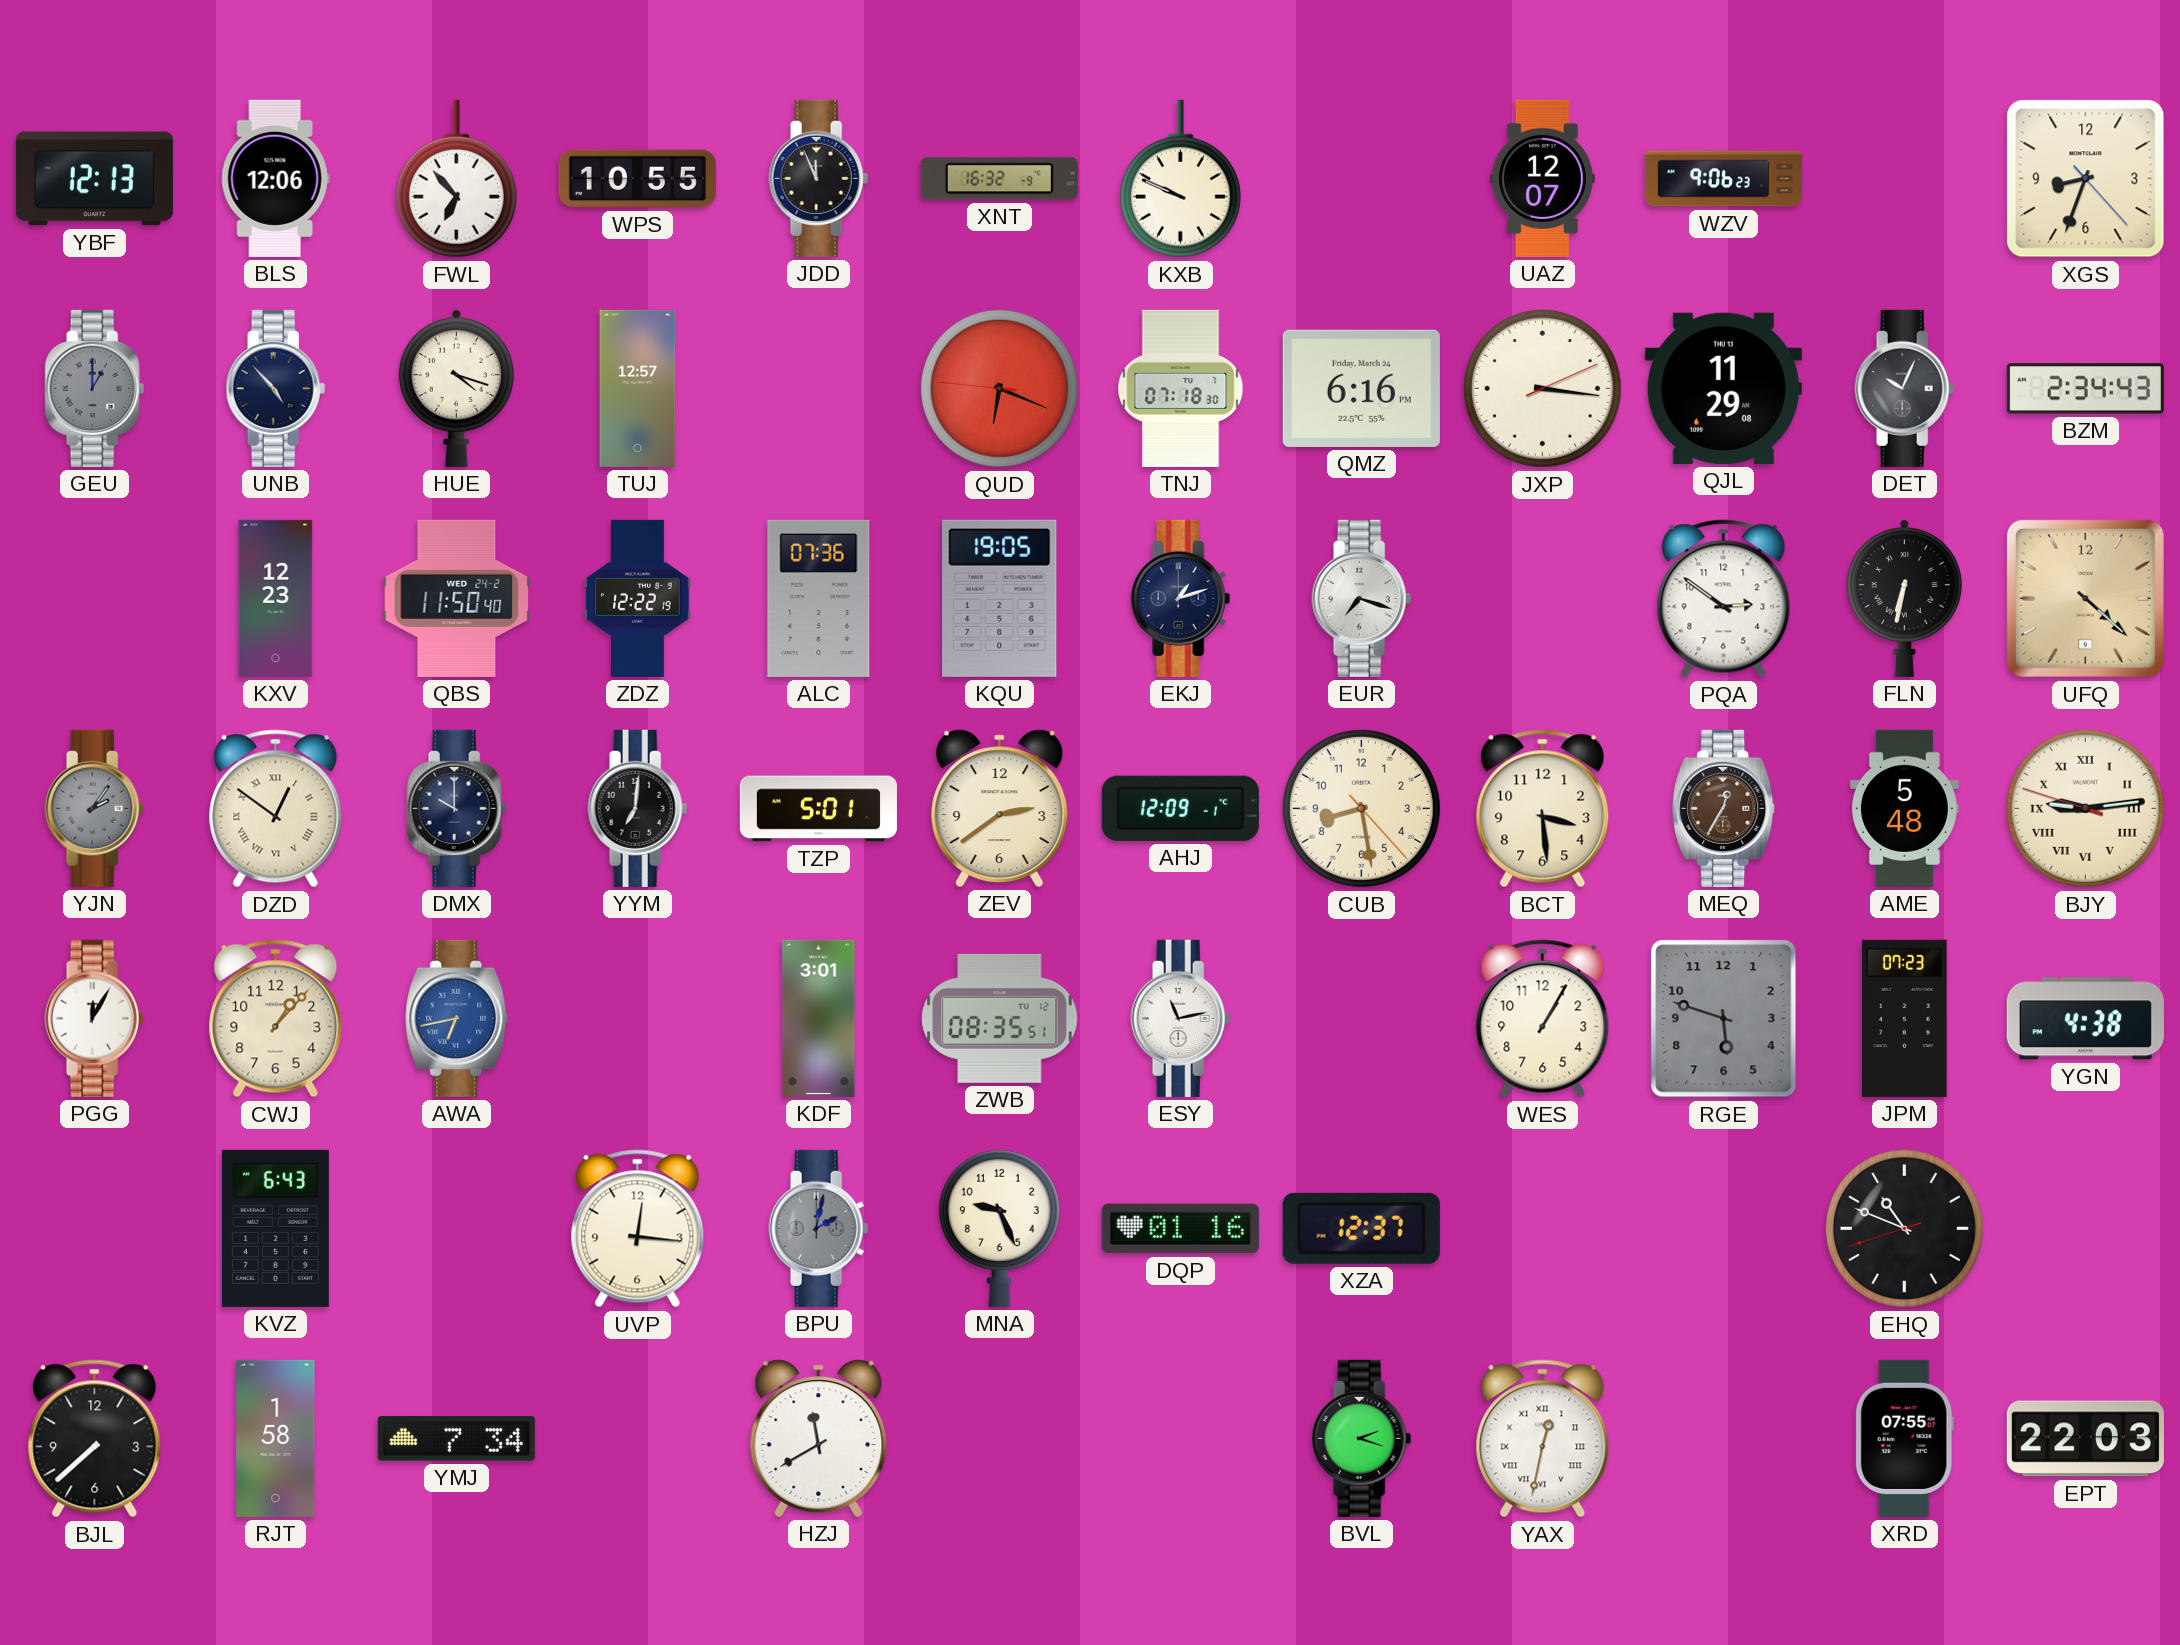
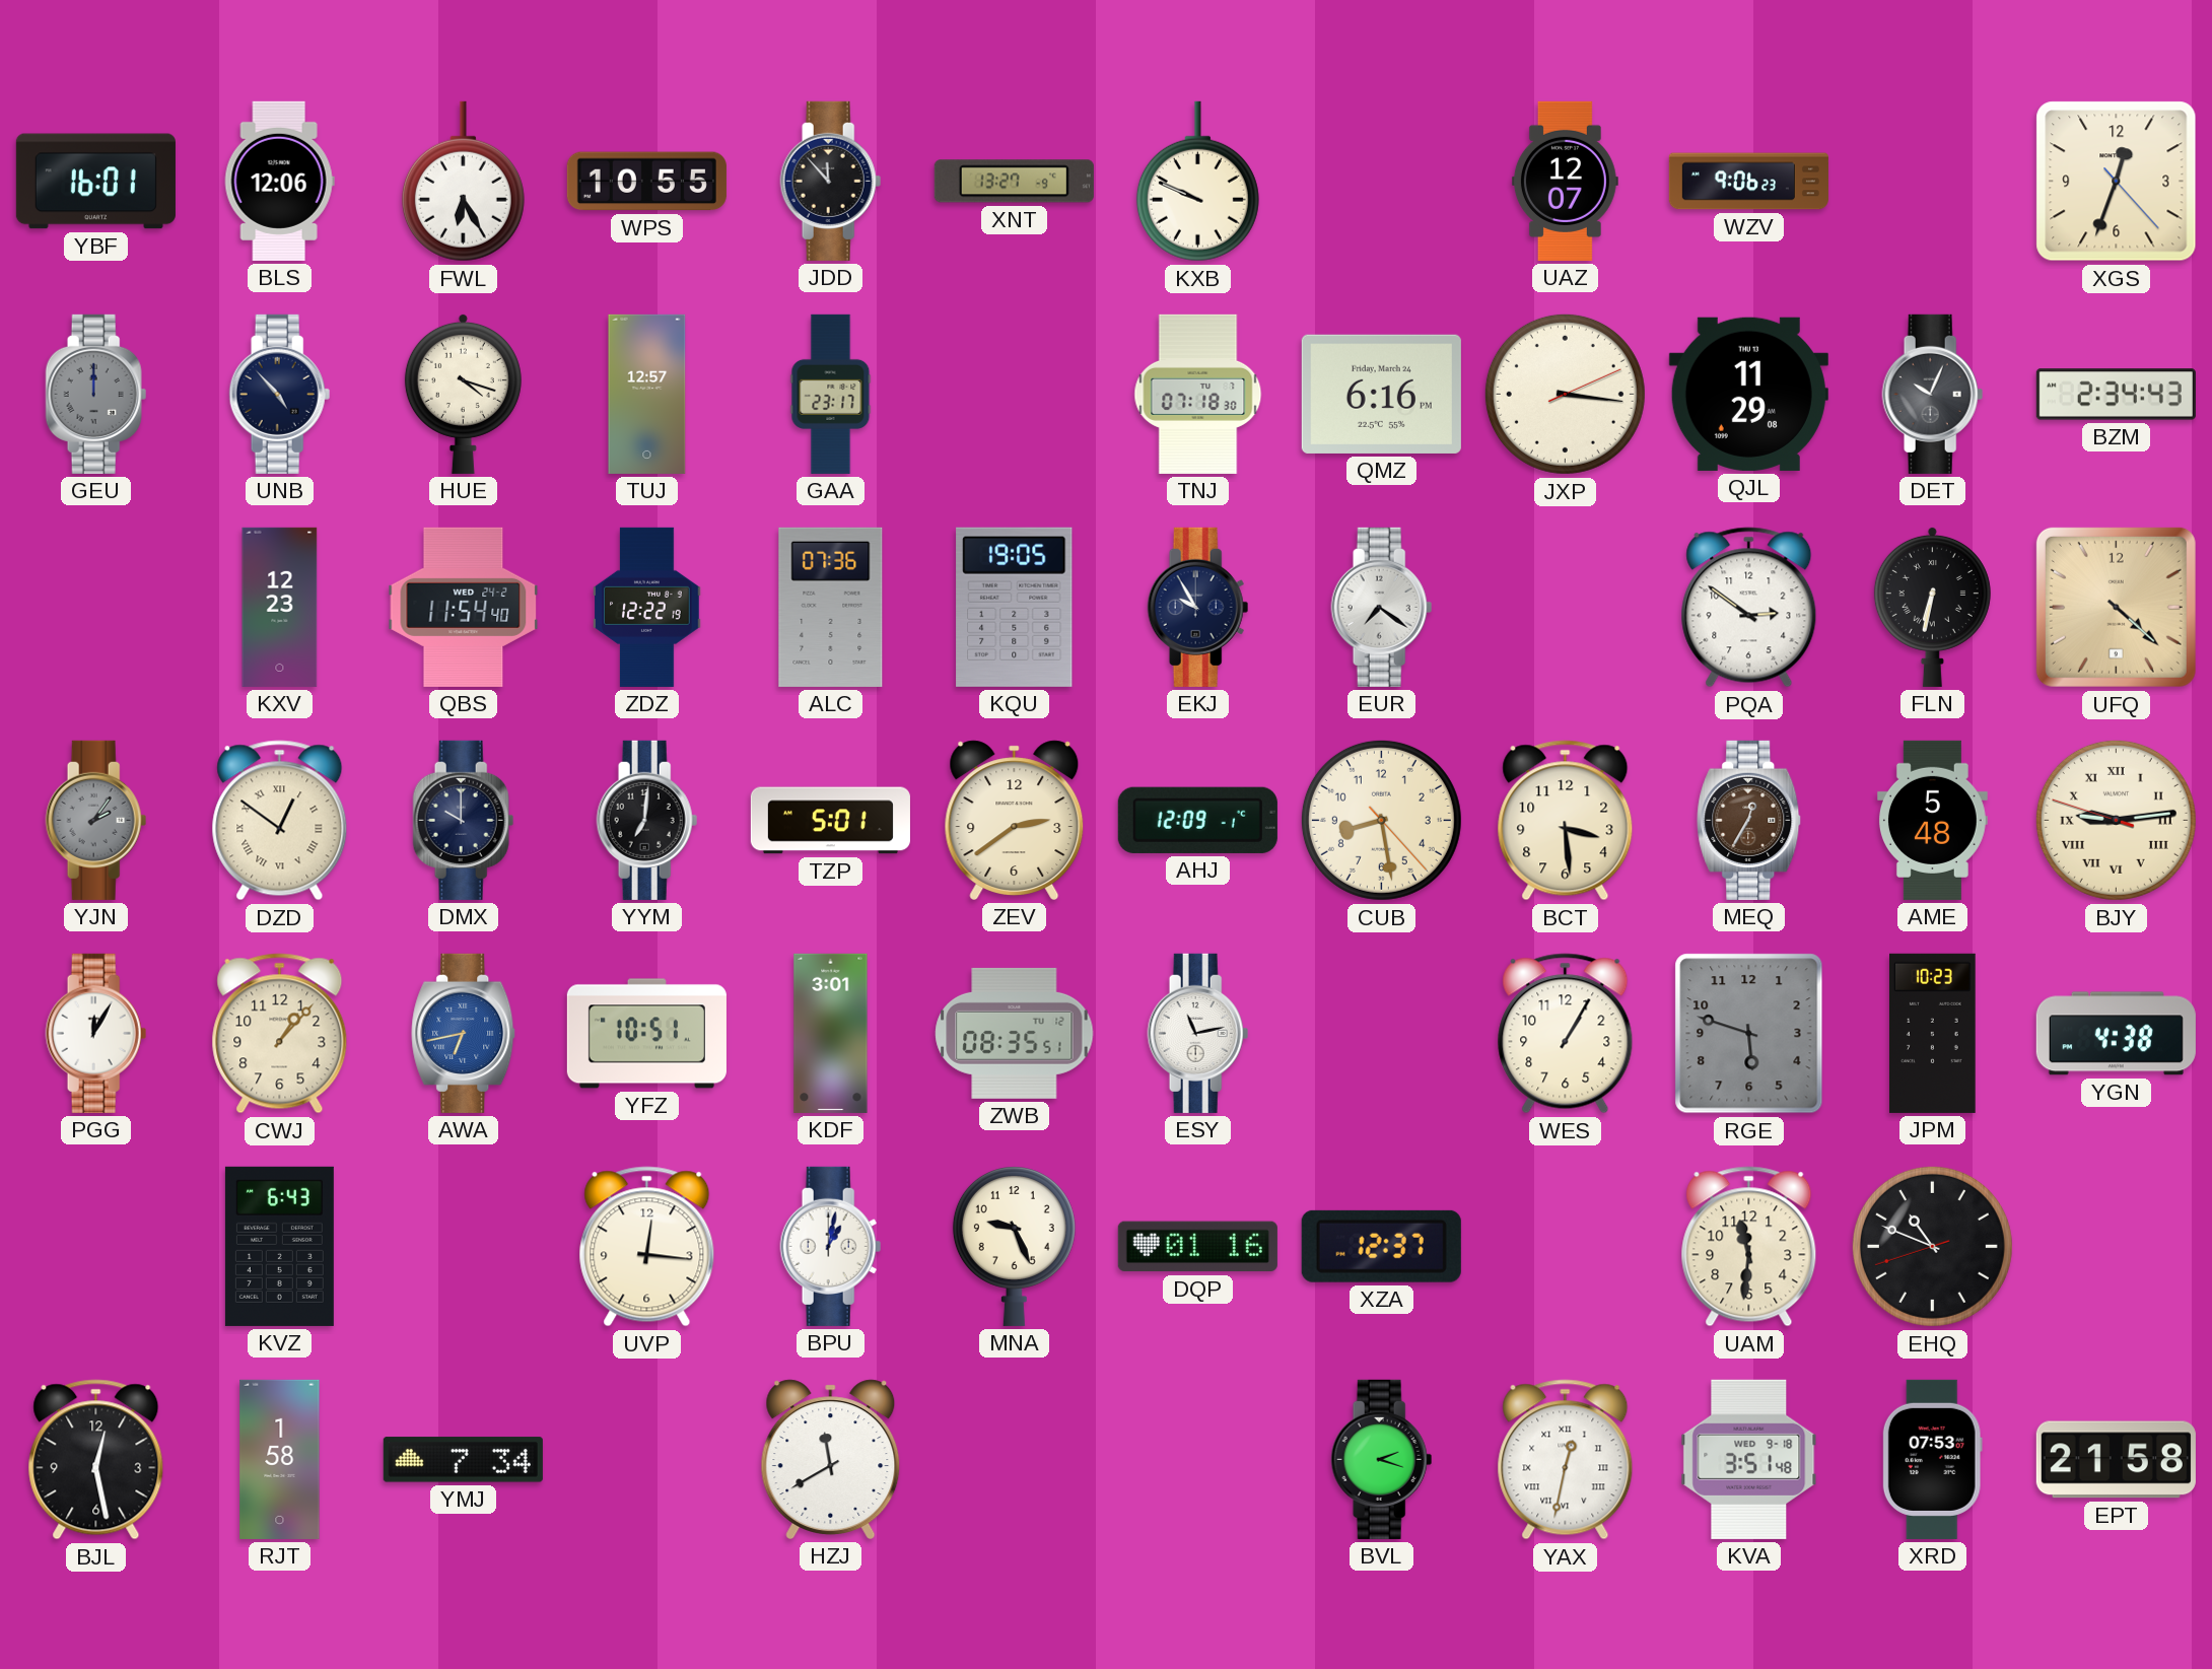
YBF: 12:13 -> 16:01 (95, 182)
FWL: 6:53 -> 6:25 (463, 182)
JDD: 11:56 -> 11:53 (831, 181)
XNT: 16:32 -> 13:27 (1014, 182)
XGS: 8:33 -> 12:33 (2117, 182)
GEU: 1:00 -> 12:00 (96, 394)
GAA: none -> 23:17 (831, 394)
QUD: 6:18 -> none (999, 388)
QBS: 11:50 -> 11:54 (464, 607)
EKJ: 1:12 -> 9:55 (1198, 607)
EUR: 7:18 -> 7:21 (1382, 607)
YFZ: none -> 10:51 (646, 1034)
JPM: 07:23 -> 10:23 (1933, 1033)
BPU: 2:02 -> 1:02 (831, 1246)
BPU dial: grey -> white (831, 1246)
UAM: none -> 11:31 (1749, 1247)
BJL: 7:38 -> 12:28 (96, 1460)
KVA: none -> 3:51 (1749, 1459)
XRD: 07:55 -> 07:53 (1932, 1459)
EPT: 22:03 -> 21:58 (2116, 1460)
